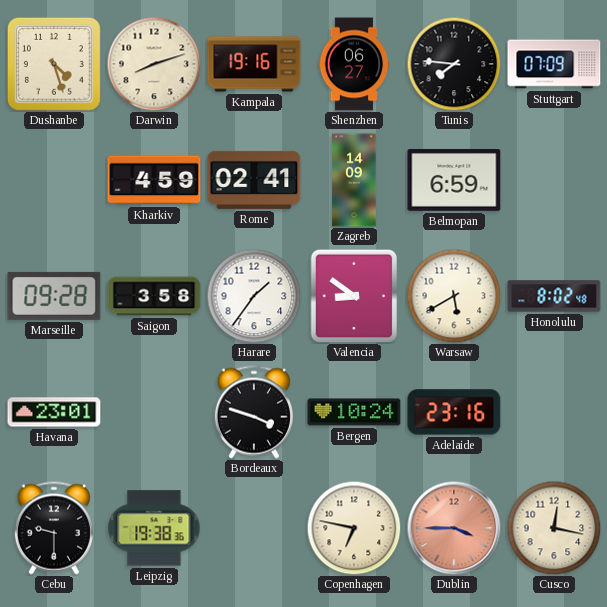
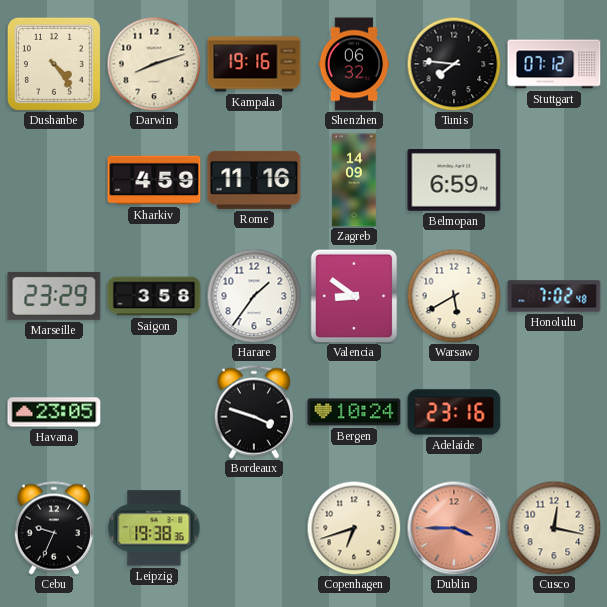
Dushanbe: 4:27 -> 4:24 (54, 64)
Shenzhen: 06:27 -> 06:32 (354, 64)
Stuttgart: 07:09 -> 07:12 (554, 64)
Rome: 02:41 -> 11:16 (254, 180)
Marseille: 09:28 -> 23:29 (54, 296)
Honolulu: 8:02 -> 7:02 (554, 296)
Havana: 23:01 -> 23:05 (54, 412)
Cebu: 9:30 -> 9:34 (54, 528)
Copenhagen: 6:47 -> 6:42 (354, 528)
